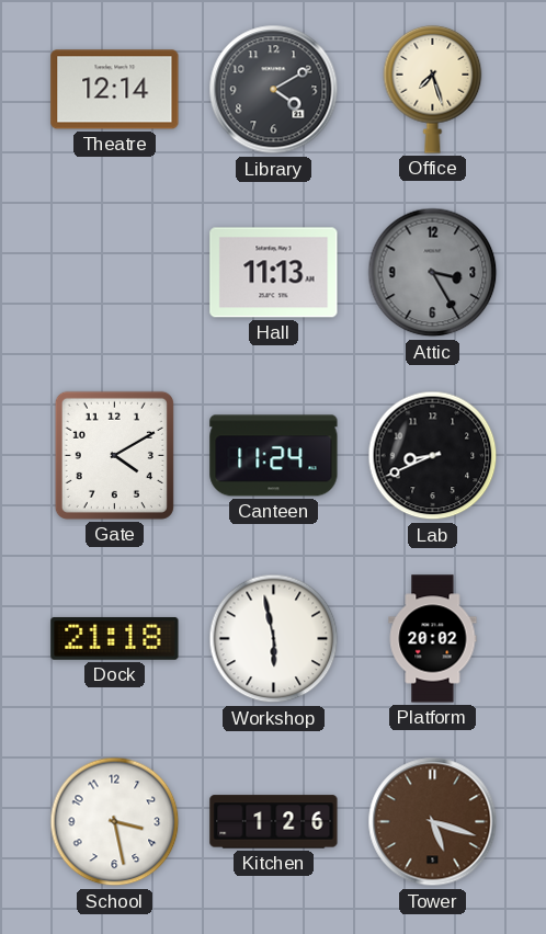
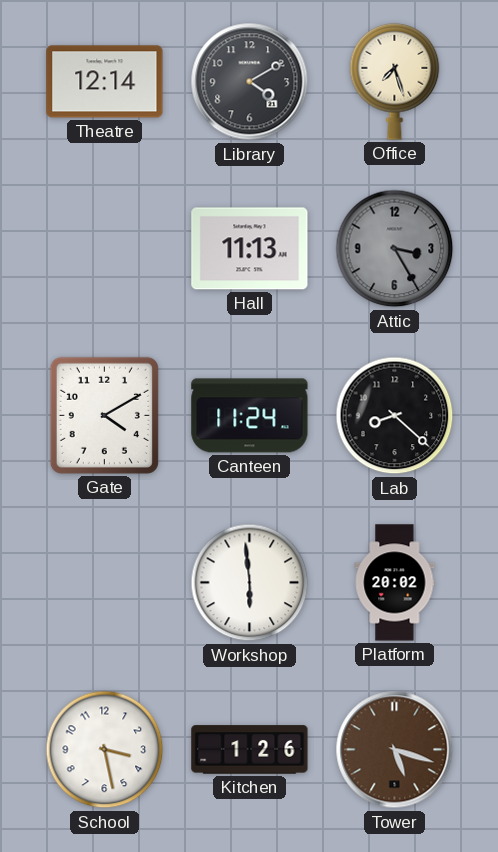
Lab: 8:41 -> 8:22 (395, 416)
Dock: 21:18 -> none (115, 639)
Workshop: 5:58 -> 5:59 (250, 583)
